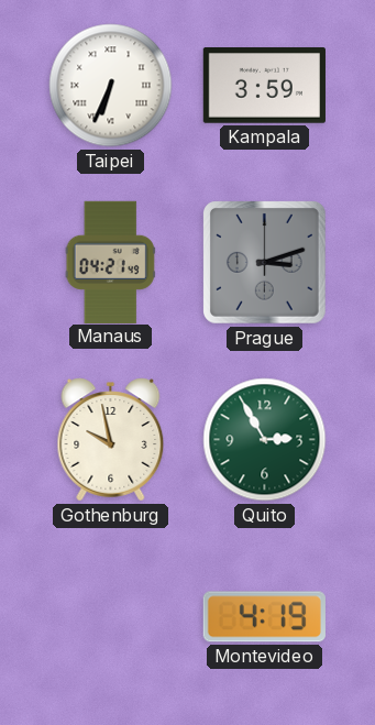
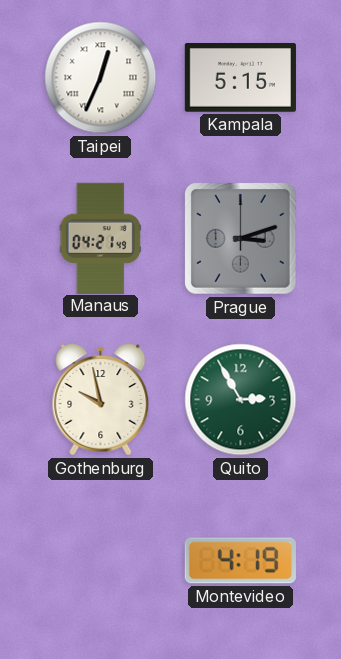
Taipei: 6:34 -> 12:34 (101, 78)
Kampala: 3:59 -> 5:15 (240, 78)
